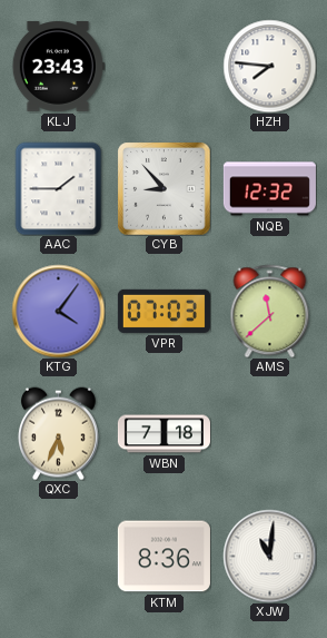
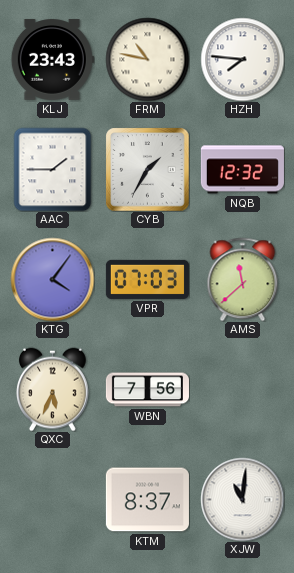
FRM: none -> 10:47 (147, 59)
CYB: 8:53 -> 1:35 (147, 169)
WBN: 7:18 -> 7:56 (147, 390)
KTM: 8:36 -> 8:37 (147, 500)
